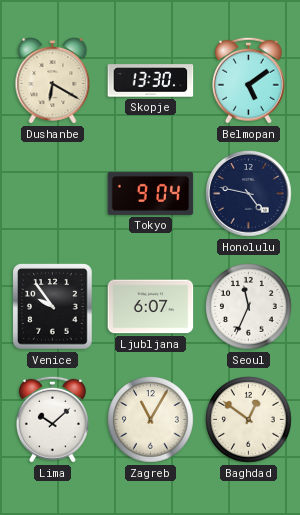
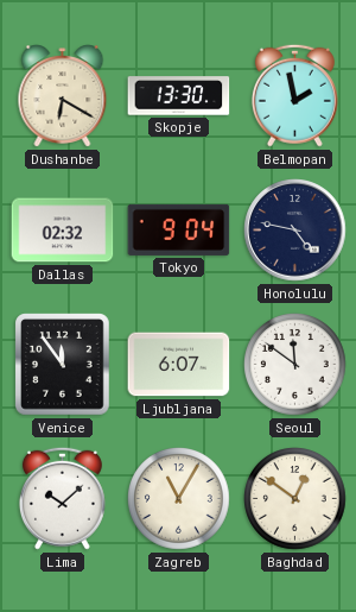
Belmopan: 5:09 -> 1:58 (294, 95)
Dallas: none -> 02:32 (63, 231)
Venice: 9:54 -> 11:54 (63, 365)
Seoul: 11:34 -> 11:51 (295, 365)
